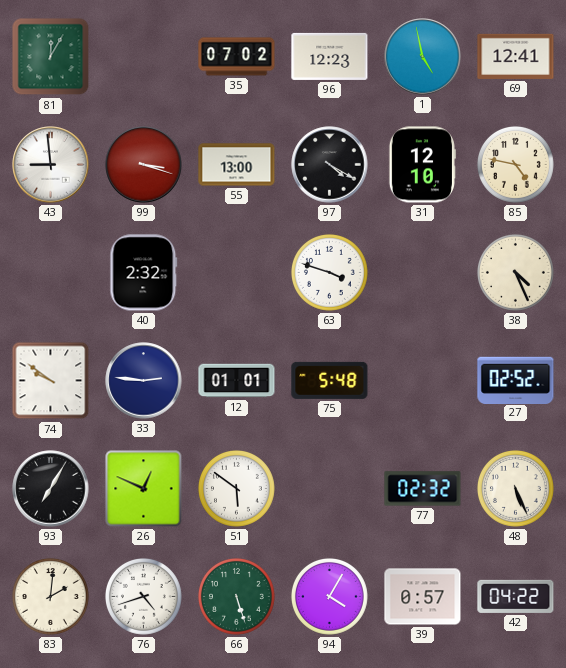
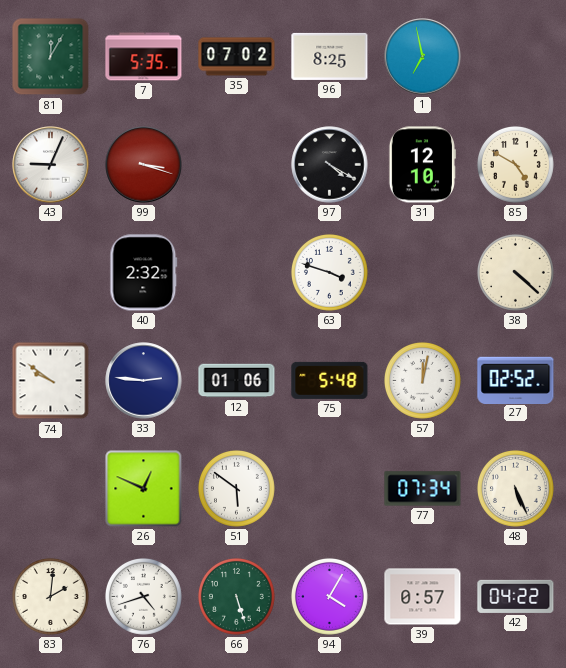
7: none -> 5:35 (144, 57)
96: 12:23 -> 8:25 (330, 56)
1: 4:58 -> 6:58 (423, 57)
69: 12:41 -> none (516, 56)
43: 8:59 -> 9:04 (51, 165)
55: 13:00 -> none (237, 165)
85: 4:47 -> 4:50 (515, 164)
38: 4:26 -> 4:22 (515, 272)
12: 01:01 -> 01:06 (237, 381)
57: none -> 12:02 (422, 380)
93: 7:05 -> none (51, 489)
77: 02:32 -> 07:34 (423, 489)
